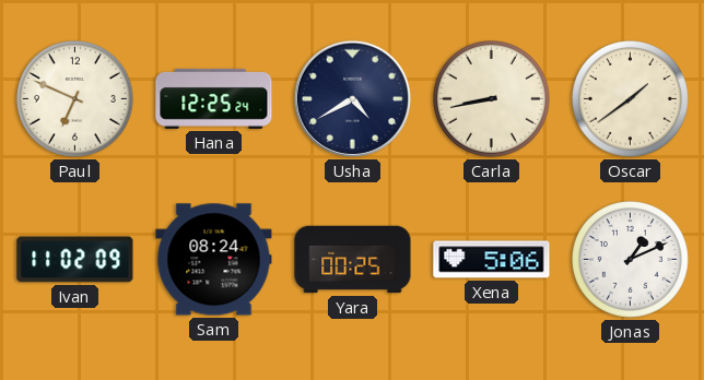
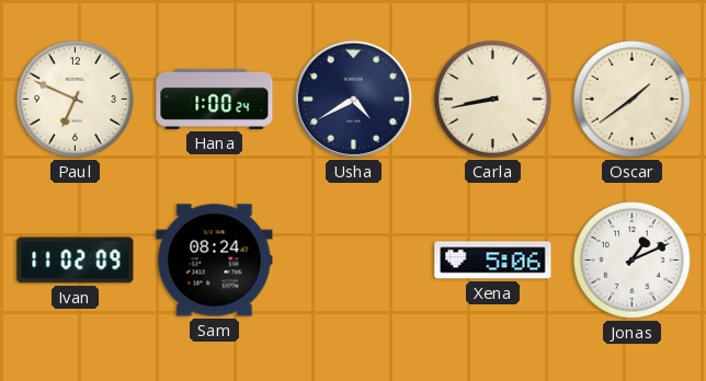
Hana: 12:25 -> 1:00 (215, 99)
Yara: 00:25 -> none (353, 260)
